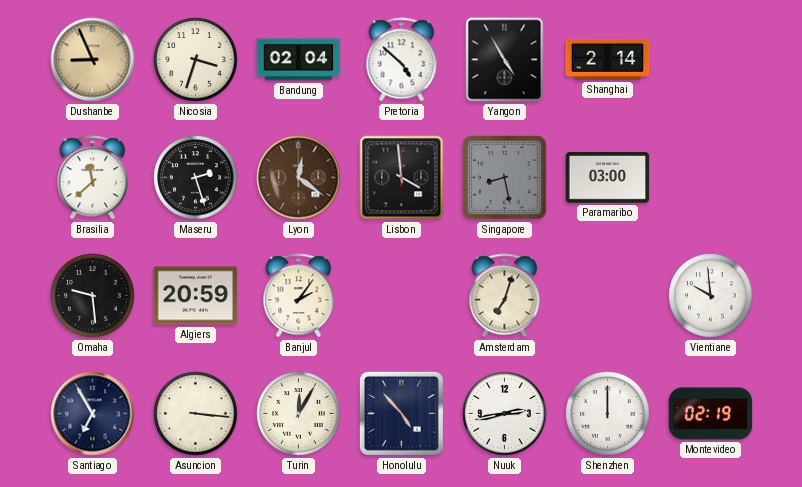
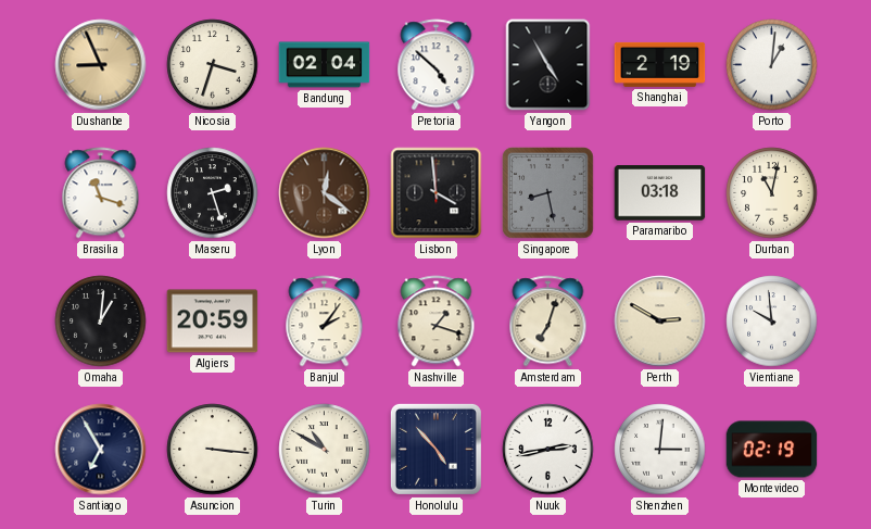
Shanghai: 2:14 -> 2:19 (660, 64)
Porto: none -> 1:01 (772, 65)
Brasilia: 11:38 -> 11:18 (101, 193)
Paramaribo: 03:00 -> 03:18 (660, 193)
Durban: none -> 11:02 (772, 193)
Omaha: 9:29 -> 1:01 (101, 322)
Nashville: none -> 1:18 (437, 322)
Perth: none -> 2:50 (660, 322)
Turin: 12:05 -> 10:50 (325, 450)
Shenzhen: 12:00 -> 3:01 (660, 450)
